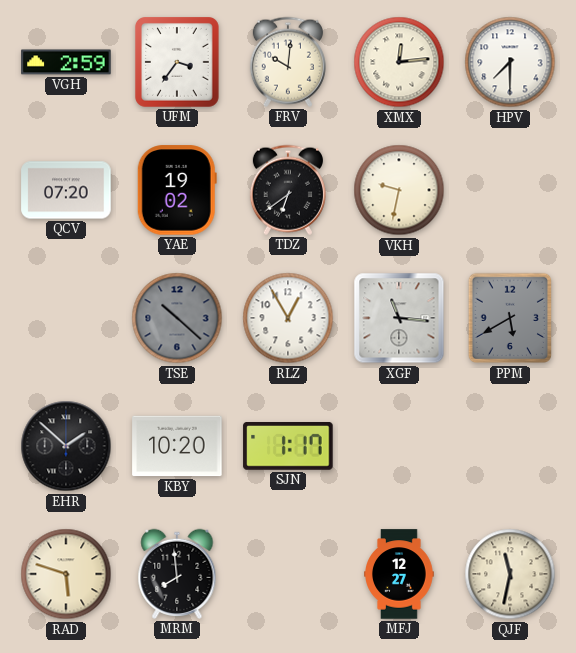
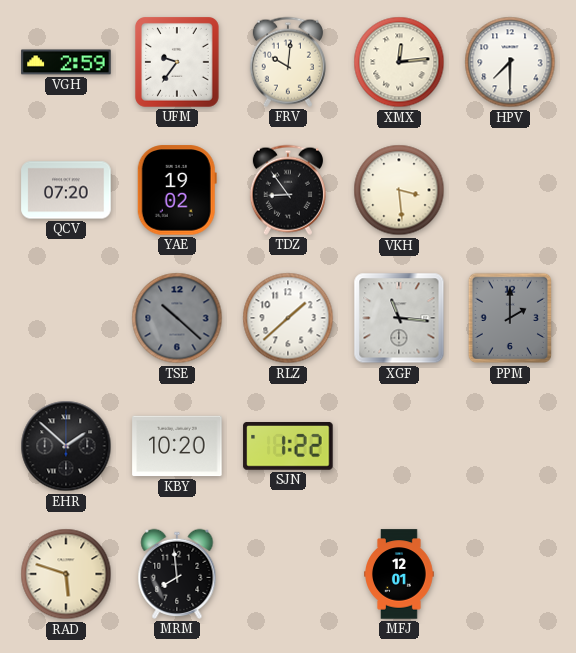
UFM: 3:36 -> 9:36 (177, 63)
TDZ: 6:39 -> 8:54 (288, 190)
VKH: 9:32 -> 3:29 (399, 190)
RLZ: 12:55 -> 1:38 (288, 318)
PPM: 5:40 -> 2:00 (509, 318)
SJN: 1:17 -> 1:22 (288, 447)
MFJ: 12:27 -> 12:01 (400, 574)
QJF: 11:32 -> none (510, 574)
